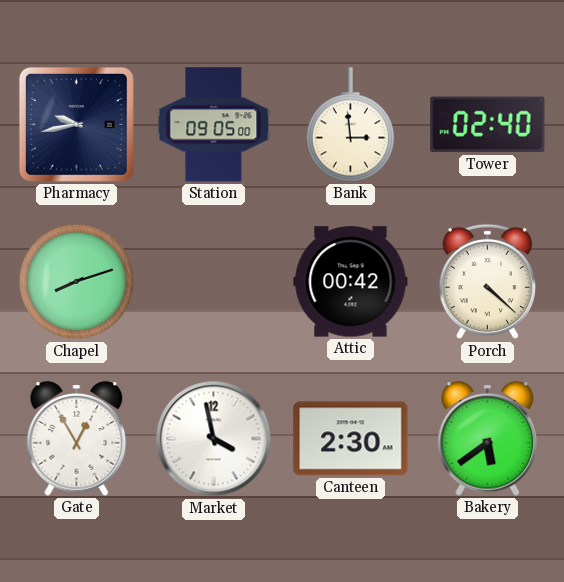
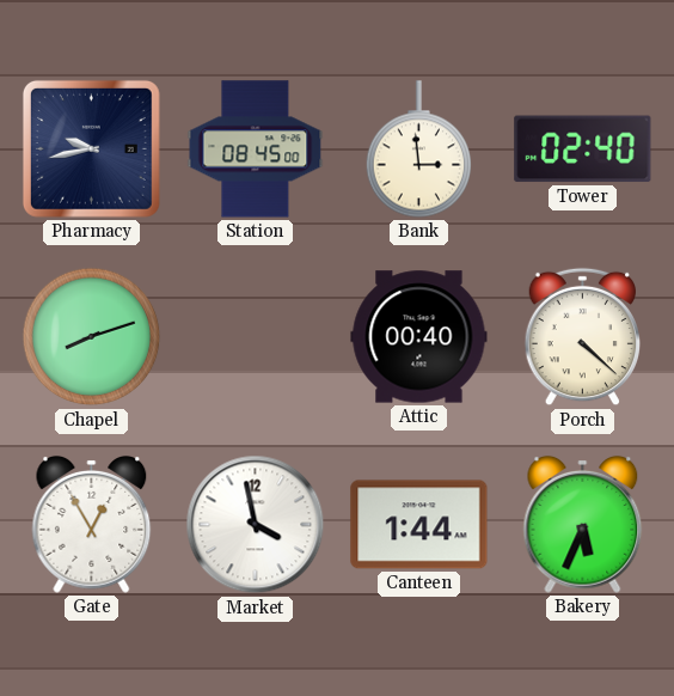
Station: 09:05 -> 08:45 (256, 149)
Attic: 00:42 -> 00:40 (419, 337)
Canteen: 2:30 -> 1:44 (419, 525)
Bakery: 5:39 -> 5:34 (583, 524)
